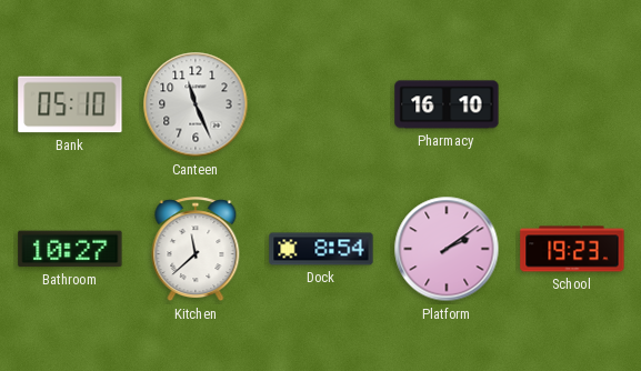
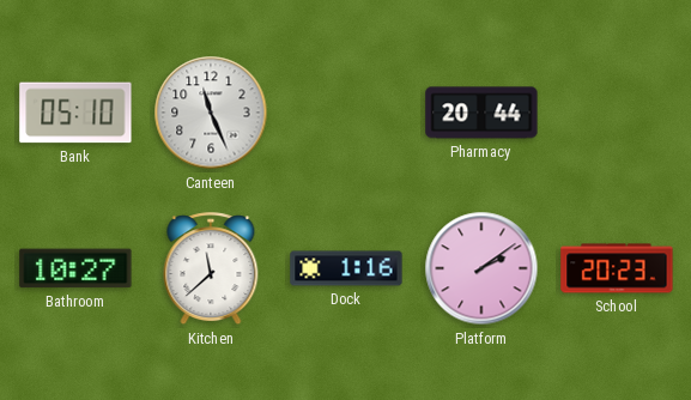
Pharmacy: 16:10 -> 20:44 (481, 113)
Dock: 8:54 -> 1:16 (346, 268)
School: 19:23 -> 20:23 (617, 268)
